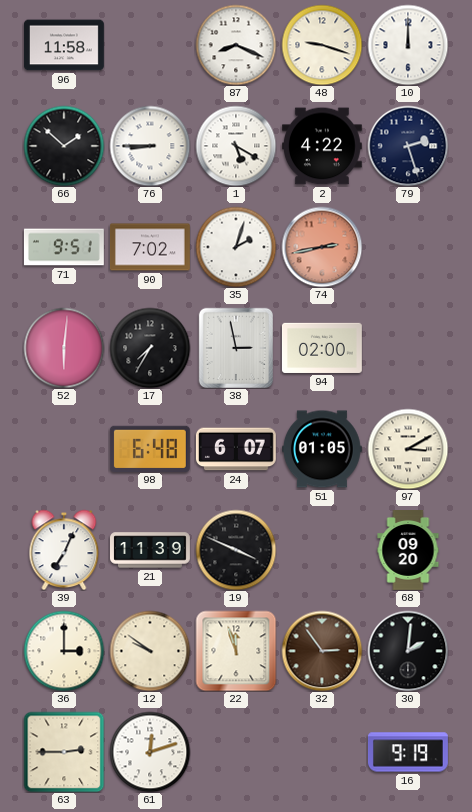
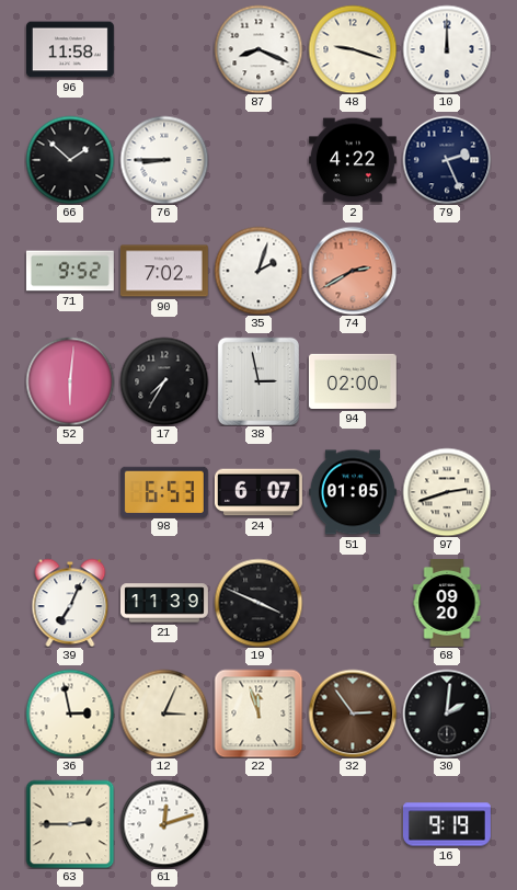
1: 5:20 -> none (236, 146)
79: 2:27 -> 2:26 (447, 160)
71: 9:51 -> 9:52 (70, 271)
74: 2:43 -> 2:40 (353, 271)
98: 6:48 -> 6:53 (164, 491)
97: 3:10 -> 2:42 (447, 492)
36: 3:00 -> 2:58 (70, 714)
12: 9:51 -> 3:04 (164, 714)
